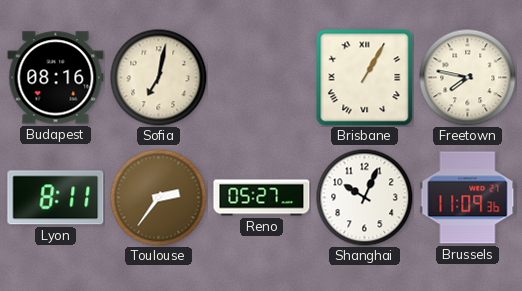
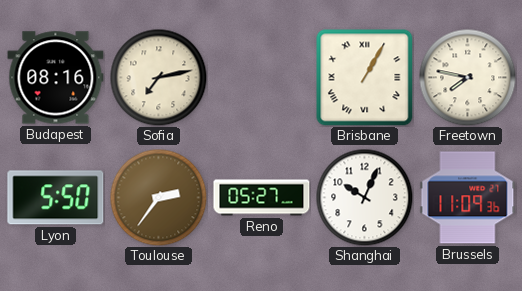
Sofia: 7:02 -> 7:13 (158, 77)
Lyon: 8:11 -> 5:50 (56, 198)
